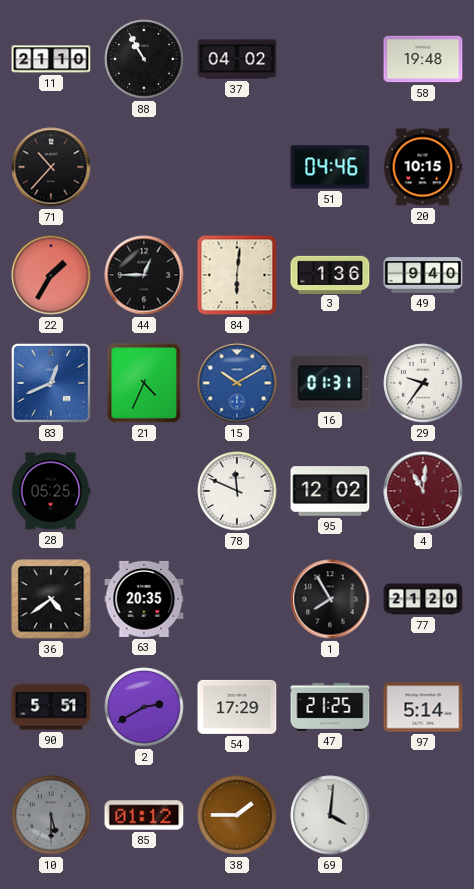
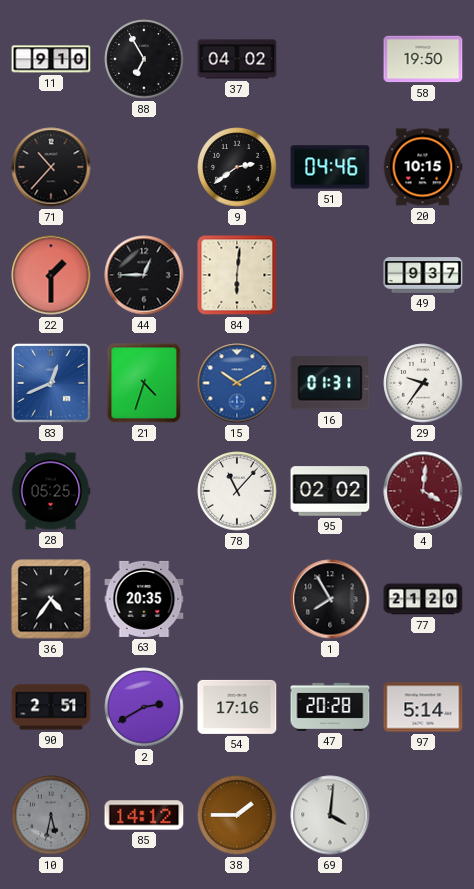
11: 21:10 -> 9:10 (51, 59)
88: 10:55 -> 6:55 (144, 59)
58: 19:48 -> 19:50 (423, 59)
9: none -> 2:39 (237, 167)
22: 1:35 -> 1:30 (51, 275)
3: 1:36 -> none (330, 274)
49: 9:40 -> 9:37 (423, 275)
21: 4:34 -> 4:33 (144, 383)
78: 11:49 -> 11:07 (237, 491)
95: 12:02 -> 02:02 (330, 491)
4: 11:01 -> 4:01 (423, 491)
36: 4:39 -> 4:36 (51, 599)
90: 5:51 -> 2:51 (51, 707)
54: 17:29 -> 17:16 (237, 707)
47: 21:25 -> 20:28 (330, 707)
10: 5:30 -> 5:32 (51, 815)
85: 01:12 -> 14:12 (144, 815)
